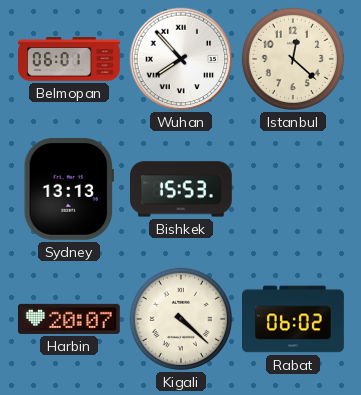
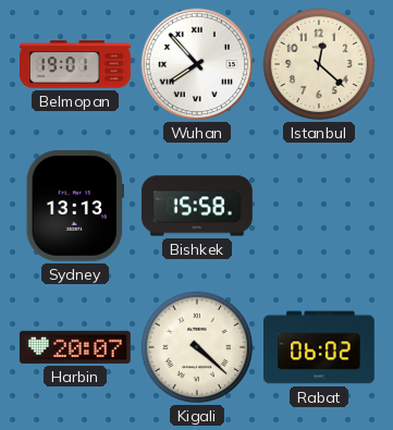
Belmopan: 06:01 -> 19:01 (76, 64)
Bishkek: 15:53 -> 15:58 (197, 206)
